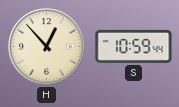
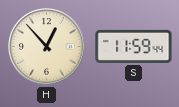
S: 10:59 -> 11:59 (134, 46)
